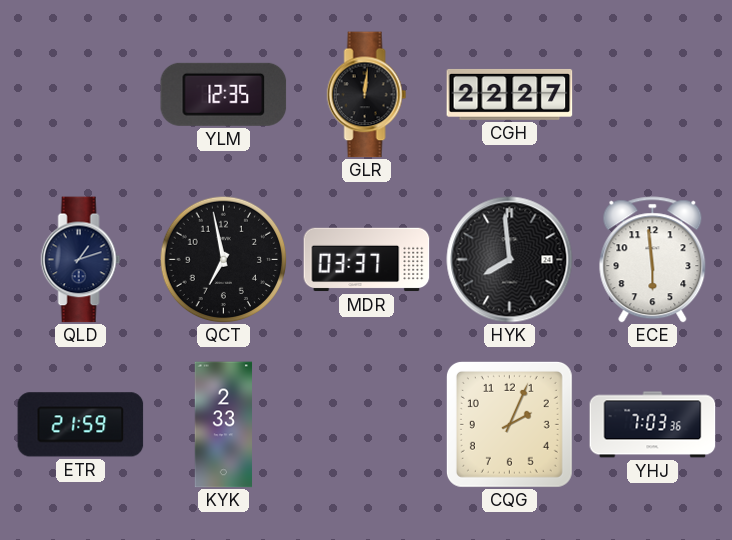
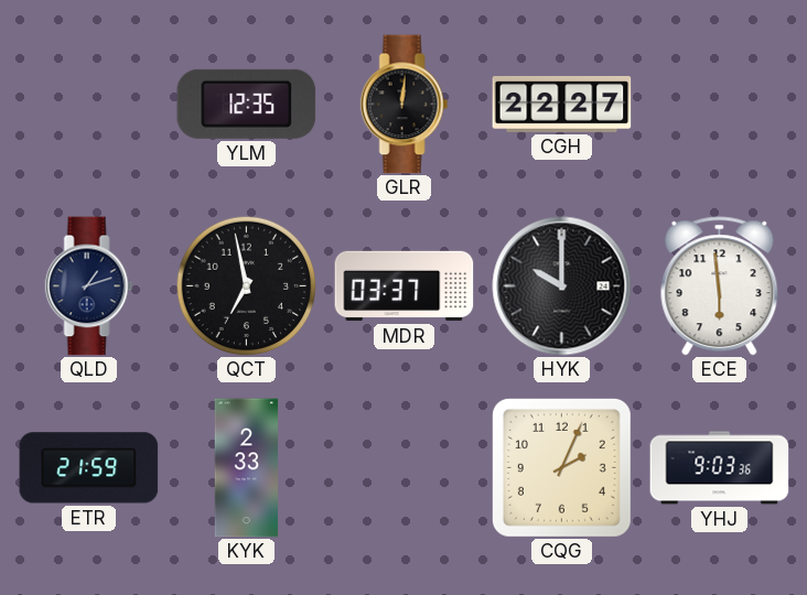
HYK: 7:59 -> 10:00 (562, 286)
YHJ: 7:03 -> 9:03 (720, 468)
